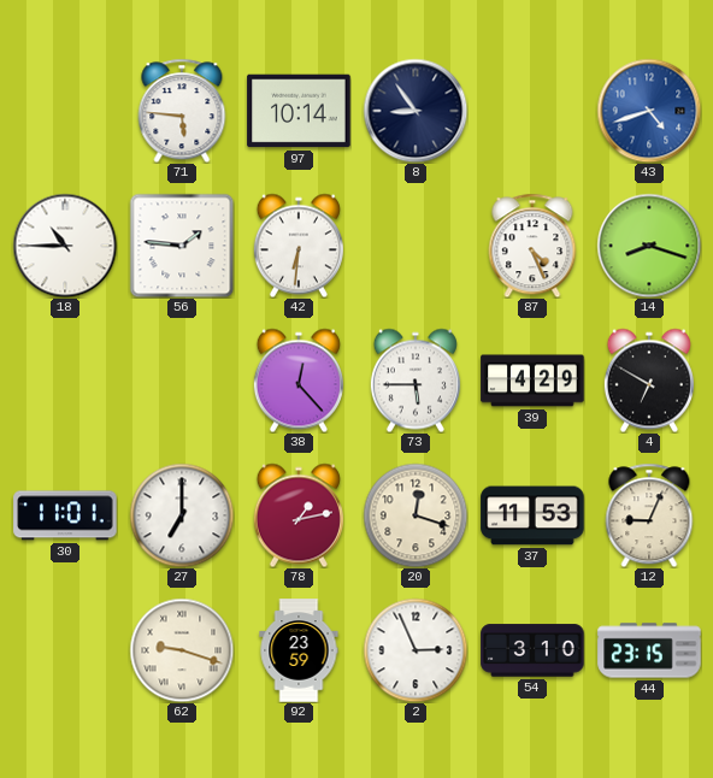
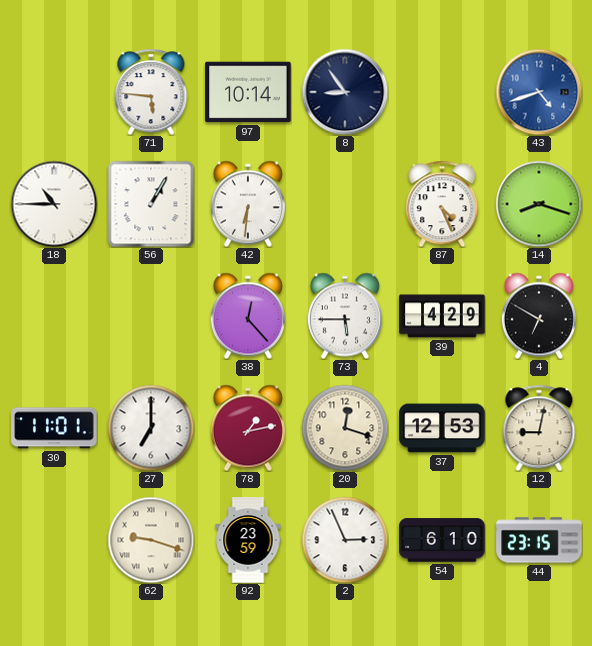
56: 1:46 -> 1:05 (151, 204)
37: 11:53 -> 12:53 (442, 428)
12: 9:04 -> 9:02 (539, 428)
54: 3:10 -> 6:10 (442, 540)
